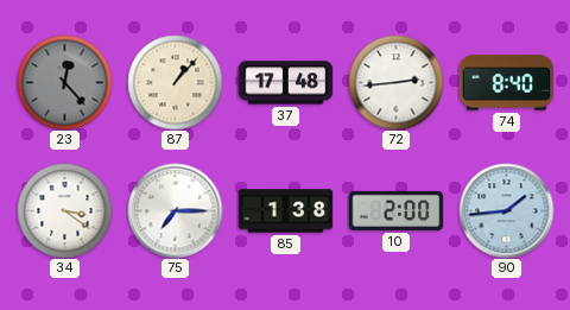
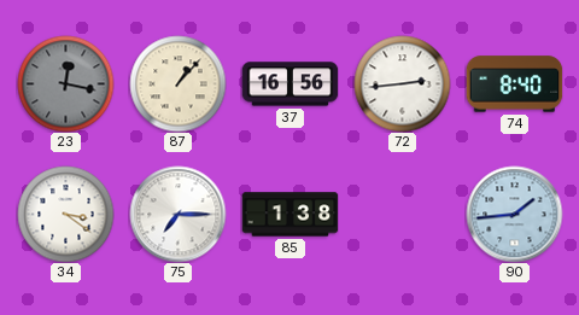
23: 12:23 -> 12:17 (65, 83)
37: 17:48 -> 16:56 (289, 84)
10: 2:00 -> none (395, 210)
